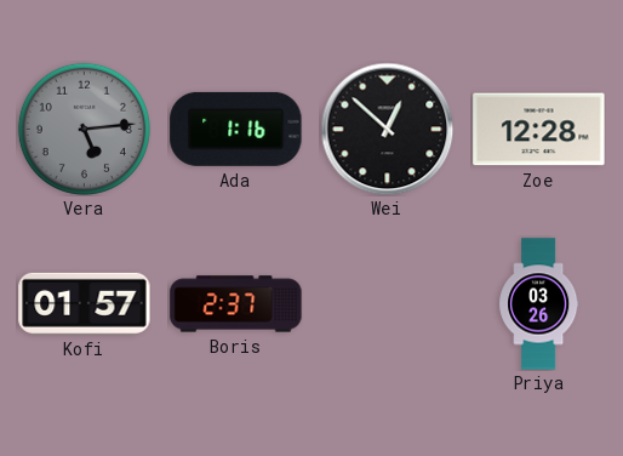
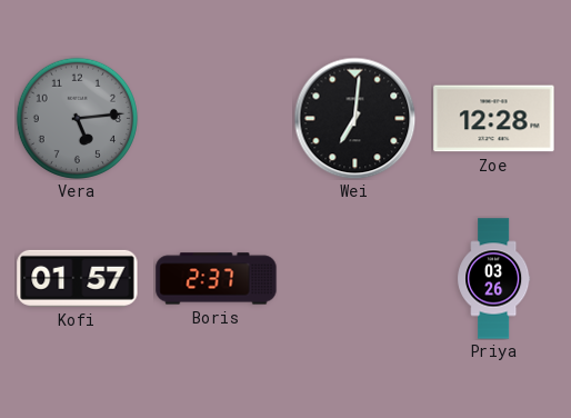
Ada: 1:16 -> none (236, 129)
Wei: 12:52 -> 7:01 (354, 118)
